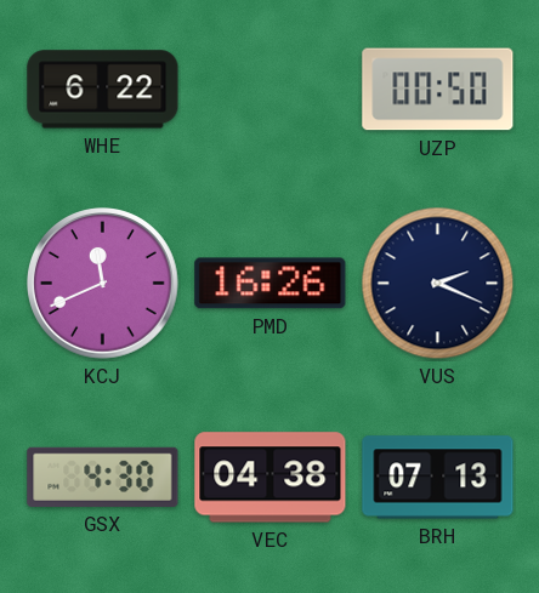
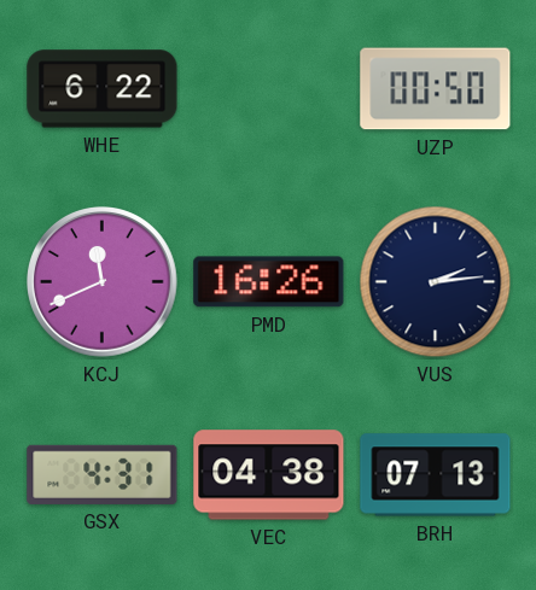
VUS: 2:19 -> 2:14 (436, 282)
GSX: 4:30 -> 4:31 (103, 474)
